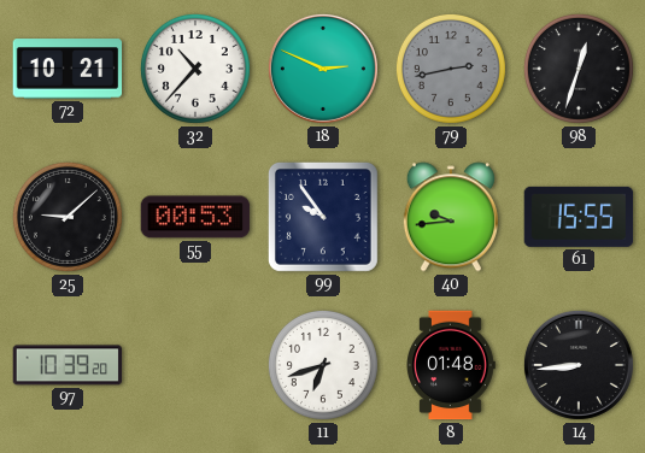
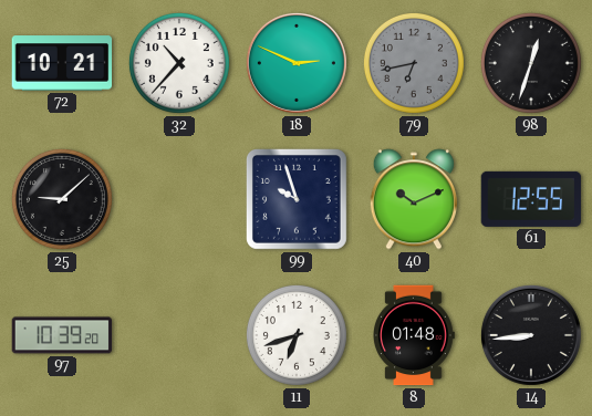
79: 2:43 -> 6:43 (414, 63)
55: 00:53 -> none (195, 217)
99: 9:54 -> 9:57 (297, 199)
40: 9:44 -> 10:11 (414, 199)
61: 15:55 -> 12:55 (531, 199)
